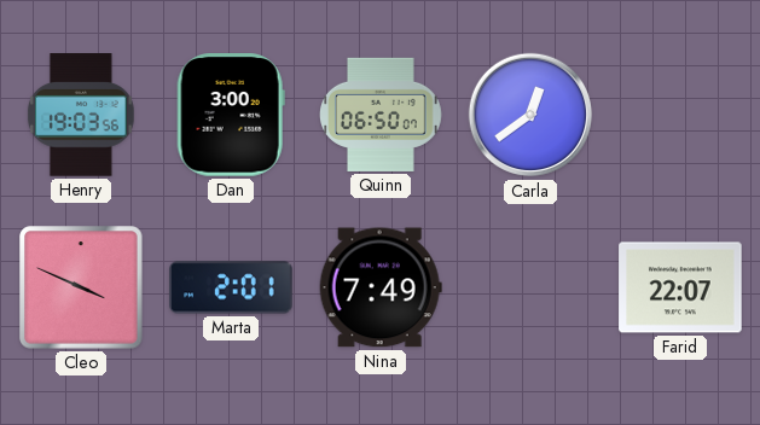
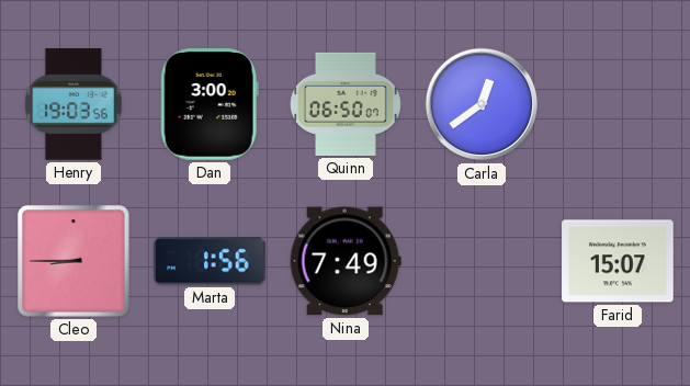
Cleo: 3:49 -> 8:45 (73, 261)
Marta: 2:01 -> 1:56 (210, 261)
Farid: 22:07 -> 15:07 (618, 261)
